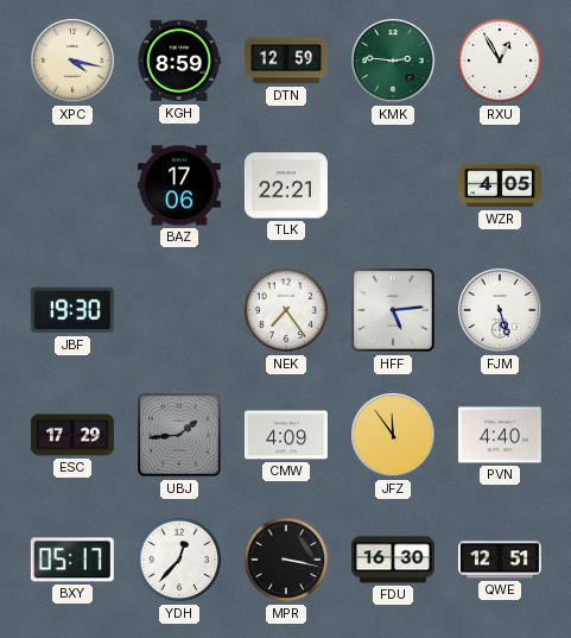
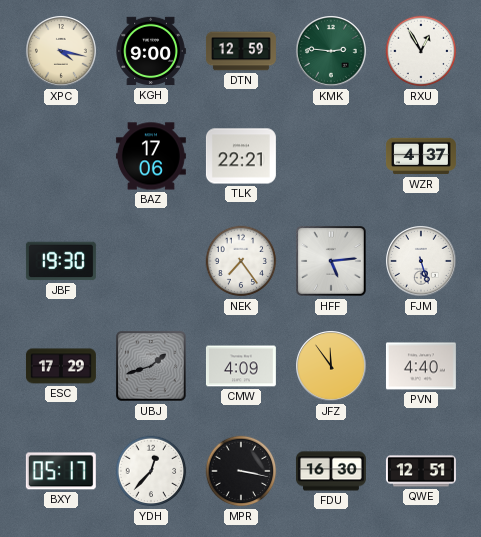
KGH: 8:59 -> 9:00 (151, 51)
WZR: 4:05 -> 4:37 (421, 156)
UBJ: 1:44 -> 1:42 (152, 367)
